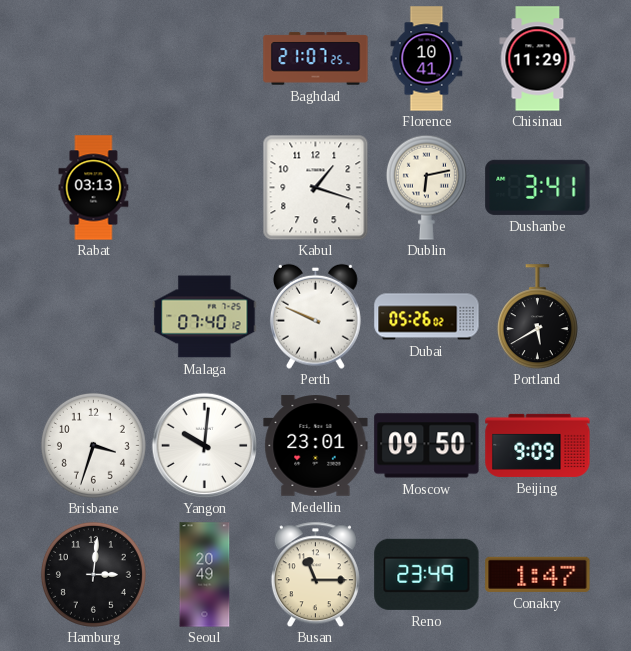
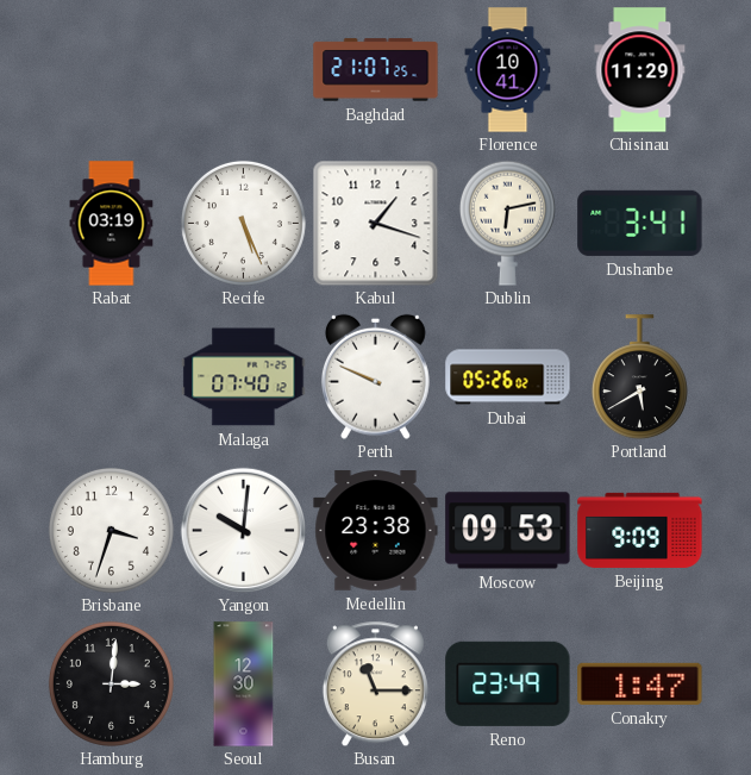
Rabat: 03:13 -> 03:19 (112, 224)
Recife: none -> 5:26 (243, 223)
Medellin: 23:01 -> 23:38 (376, 531)
Moscow: 09:50 -> 09:53 (508, 531)
Seoul: 20:49 -> 12:30 (244, 685)
